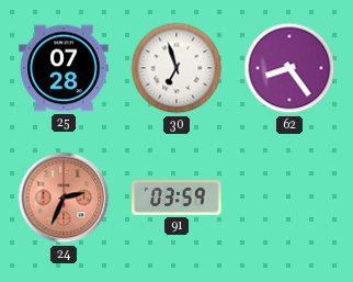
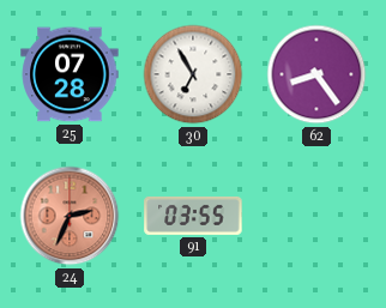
30: 6:57 -> 6:55 (193, 74)
91: 03:59 -> 03:55 (193, 216)
